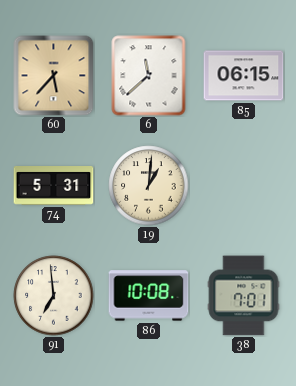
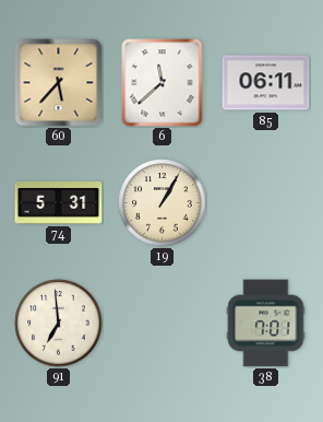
85: 06:15 -> 06:11 (266, 83)
19: 1:01 -> 1:05 (163, 203)
86: 10:08 -> none (149, 296)
